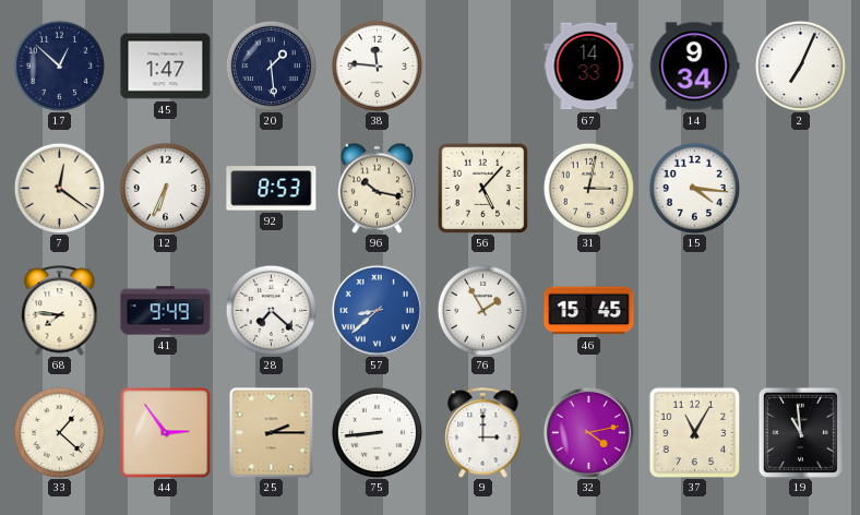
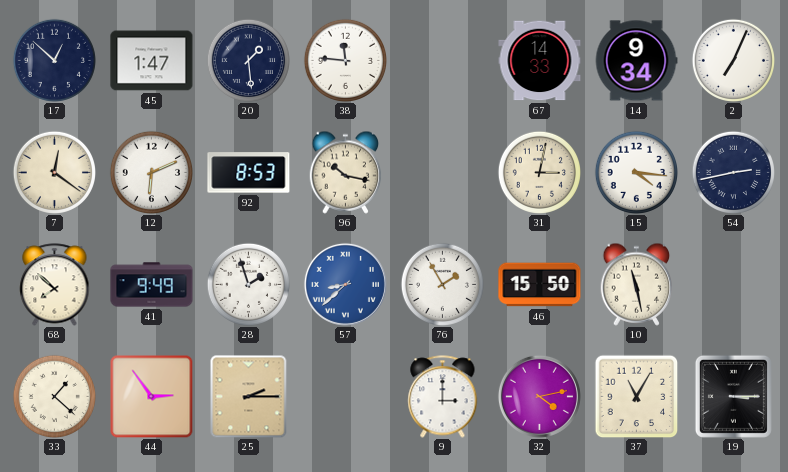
12: 6:34 -> 6:11 (151, 172)
56: 5:07 -> none (482, 188)
54: none -> 2:43 (733, 172)
68: 7:46 -> 7:52 (55, 285)
28: 7:22 -> 1:57 (248, 284)
46: 15:45 -> 15:50 (540, 285)
10: none -> 11:28 (637, 284)
75: 8:44 -> none (377, 432)
19: 10:59 -> 3:15 (733, 396)
